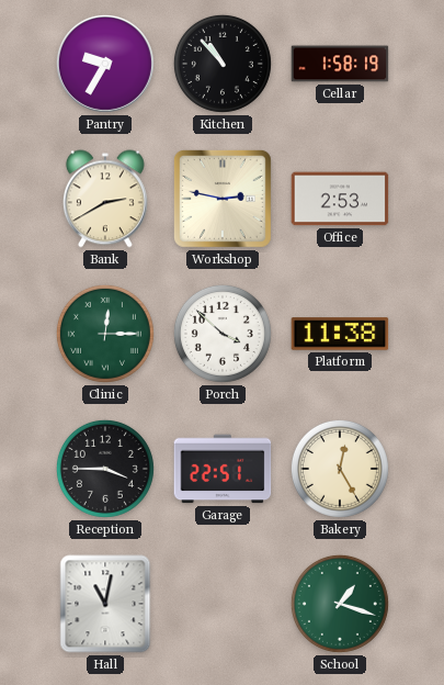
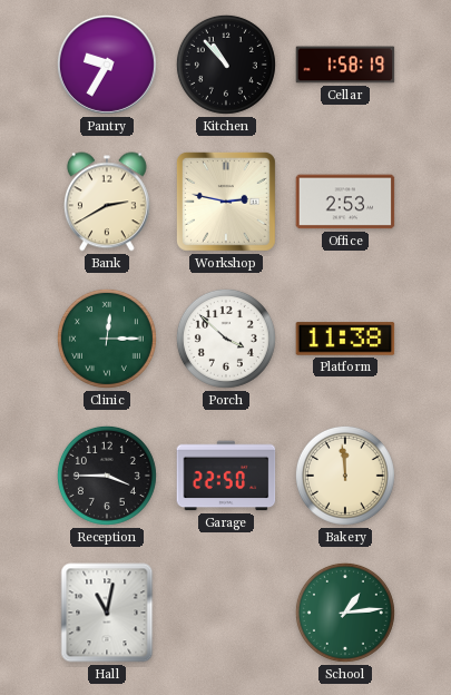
Garage: 22:51 -> 22:50 (226, 476)
Bakery: 12:25 -> 11:59 (345, 476)
School: 1:18 -> 1:14 (345, 613)
